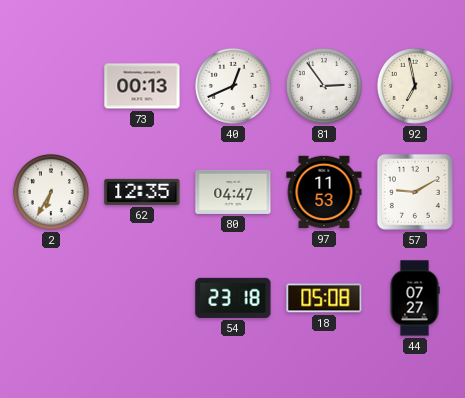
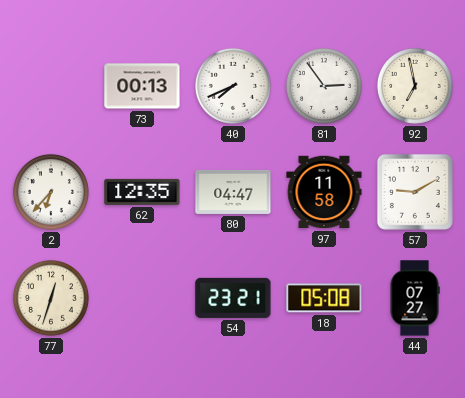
40: 12:41 -> 7:41 (233, 86)
2: 6:35 -> 6:37 (51, 192)
97: 11:53 -> 11:58 (324, 192)
77: none -> 12:33 (51, 298)
54: 23:18 -> 23:21 (233, 298)
